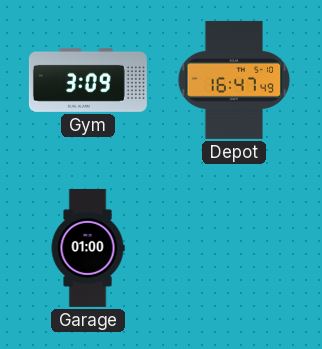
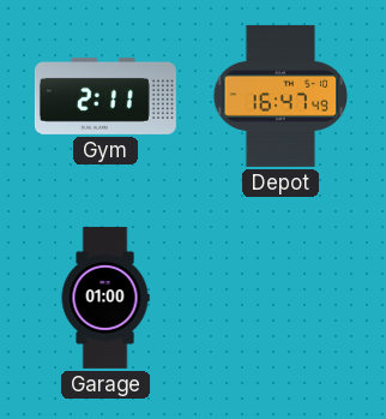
Gym: 3:09 -> 2:11 (105, 96)
